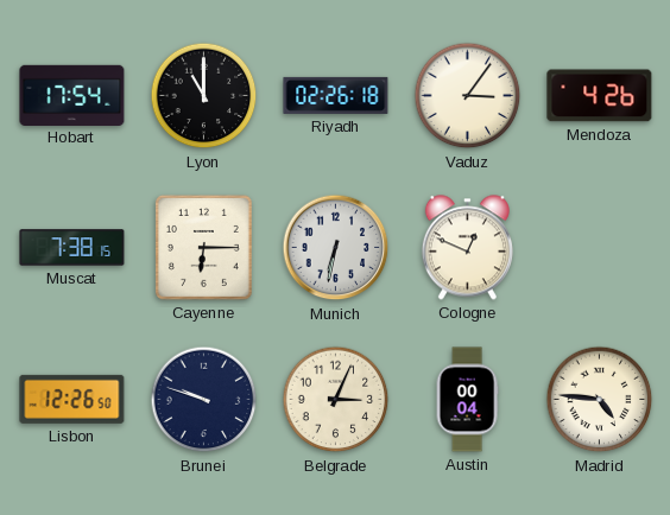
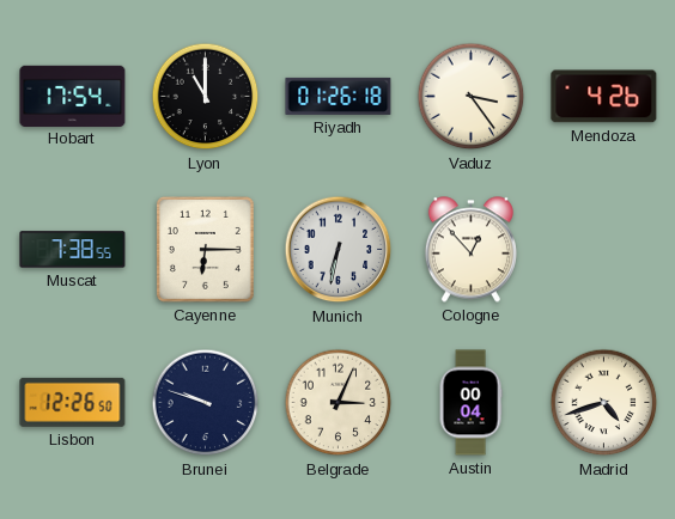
Riyadh: 02:26 -> 01:26 (339, 96)
Vaduz: 3:06 -> 3:24 (472, 97)
Muscat: 7:38:15 -> 7:38:55 (73, 250)
Cologne: 12:49 -> 12:53 (470, 250)
Madrid: 4:46 -> 4:42 (604, 403)
